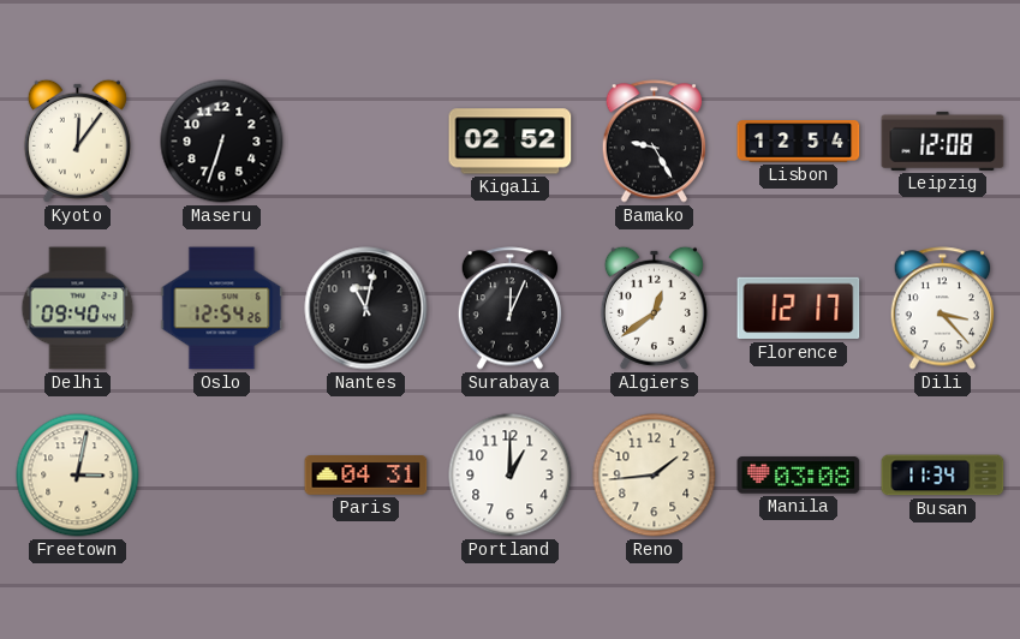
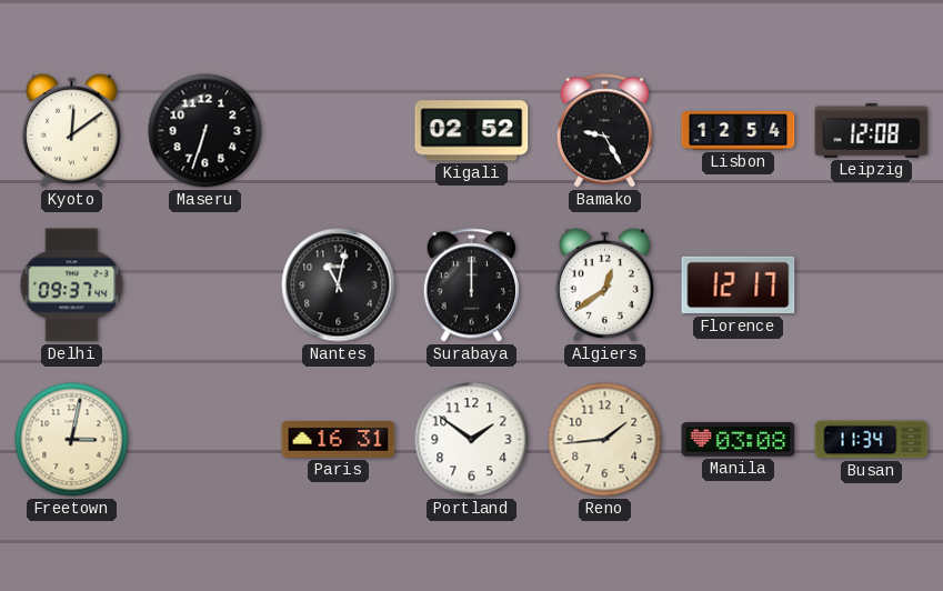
Kyoto: 12:06 -> 12:09 (71, 130)
Delhi: 09:40 -> 09:37 (72, 286)
Oslo: 12:54 -> none (222, 309)
Surabaya: 12:04 -> 12:00 (471, 286)
Dili: 3:23 -> none (942, 309)
Paris: 04:31 -> 16:31 (339, 440)
Portland: 1:00 -> 1:51 (472, 440)
